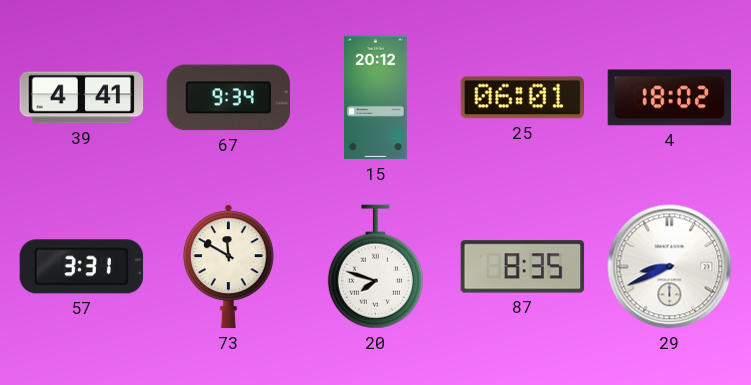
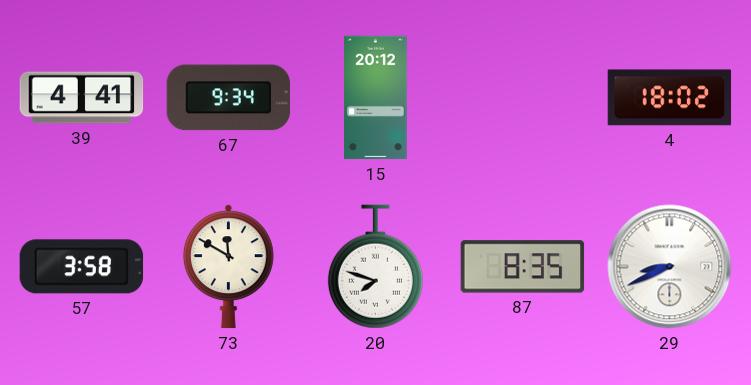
25: 06:01 -> none (522, 98)
57: 3:31 -> 3:58 (82, 267)
